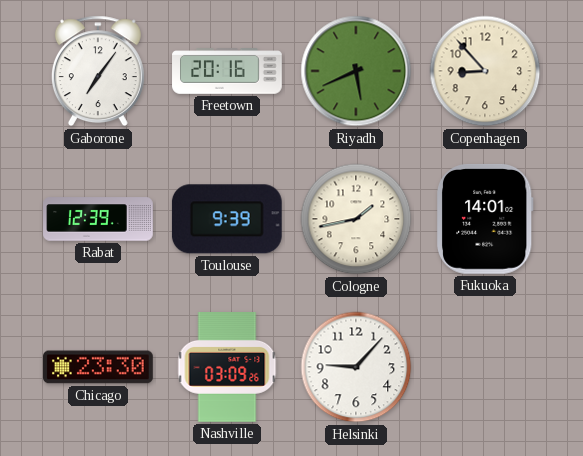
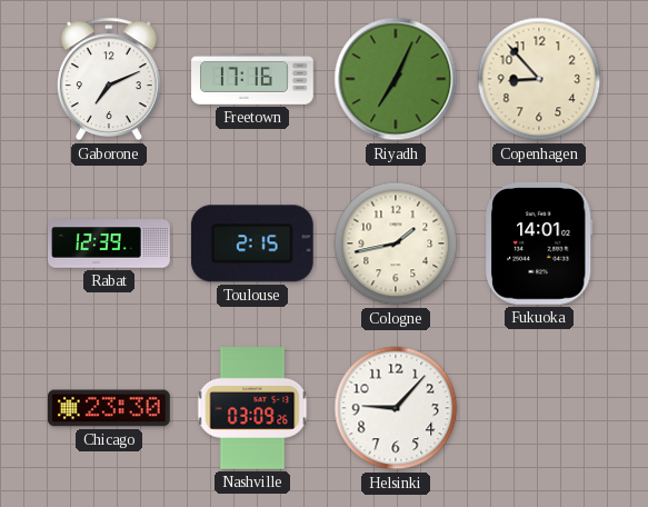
Gaborone: 7:06 -> 7:11 (109, 79)
Freetown: 20:16 -> 17:16 (252, 80)
Riyadh: 5:41 -> 7:04 (396, 79)
Toulouse: 9:39 -> 2:15 (252, 243)
